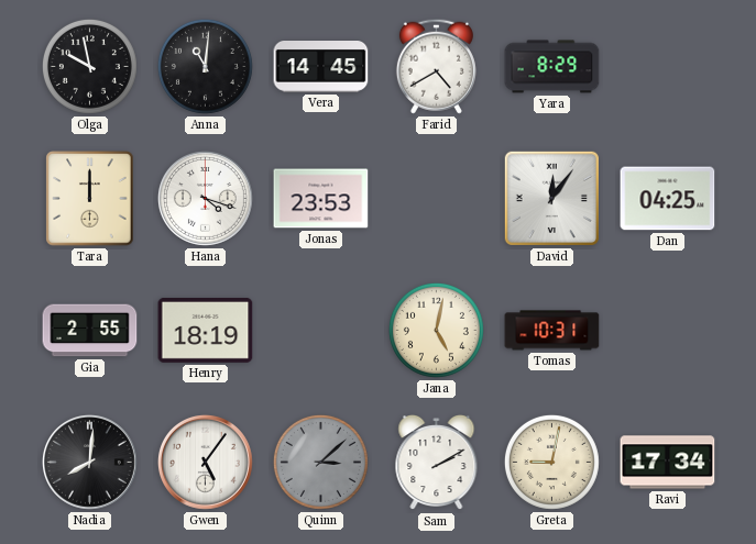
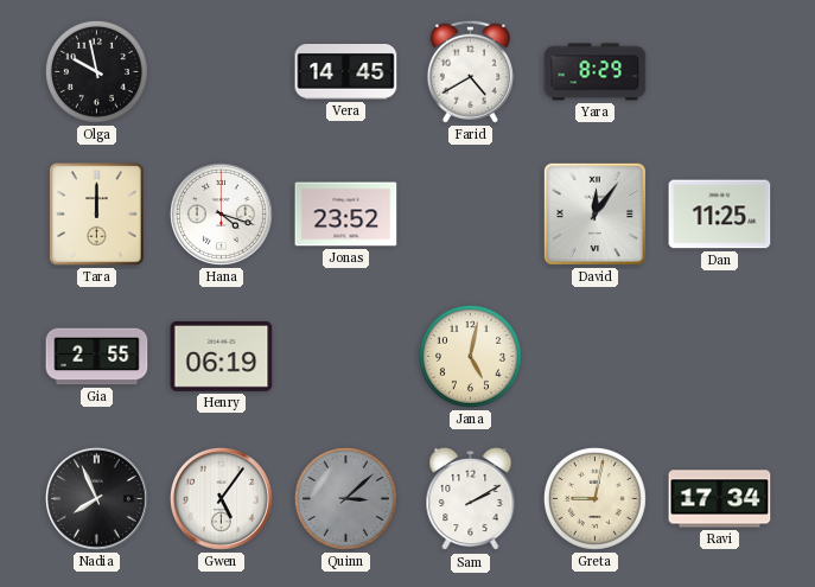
Anna: 11:01 -> none (205, 66)
Jonas: 23:53 -> 23:52 (346, 215)
Dan: 04:25 -> 11:25 (720, 215)
Henry: 18:19 -> 06:19 (222, 356)
Tomas: 10:31 -> none (552, 331)
Nadia: 8:01 -> 7:56 (96, 498)
